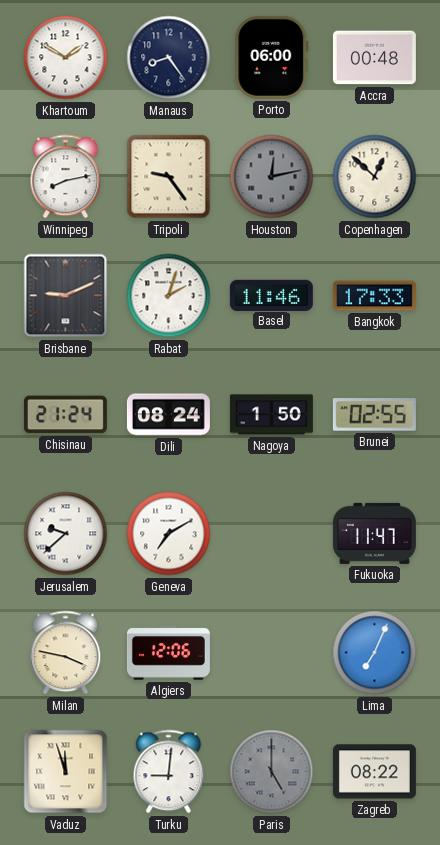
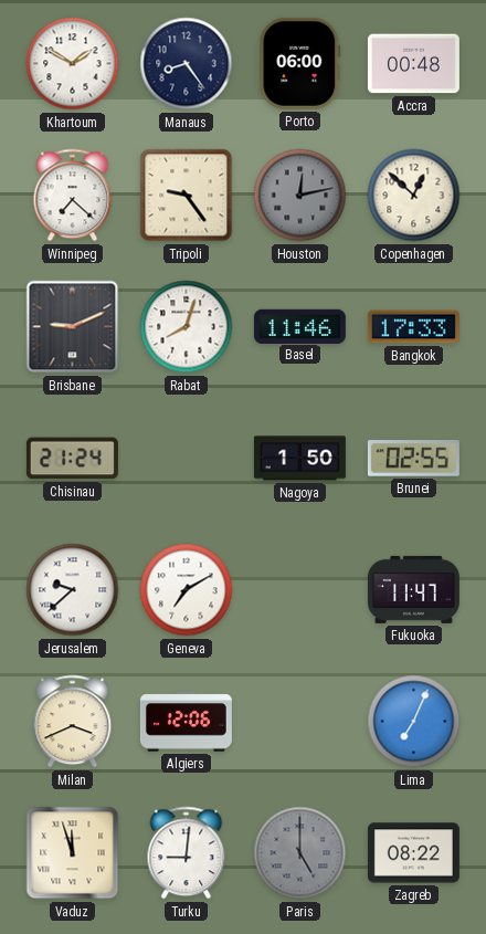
Winnipeg: 8:13 -> 7:22 (73, 196)
Rabat: 2:03 -> 8:03 (187, 327)
Dili: 08:24 -> none (168, 415)
Milan: 3:47 -> 3:41 (73, 722)
